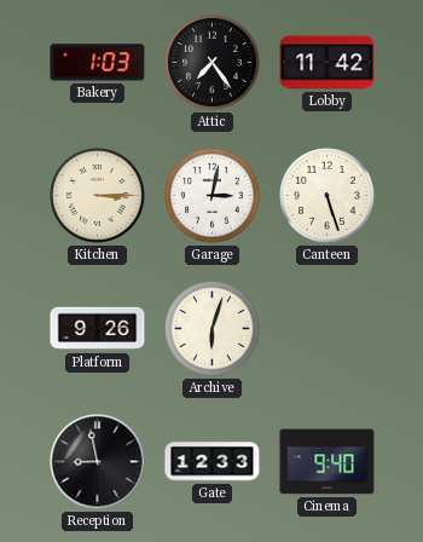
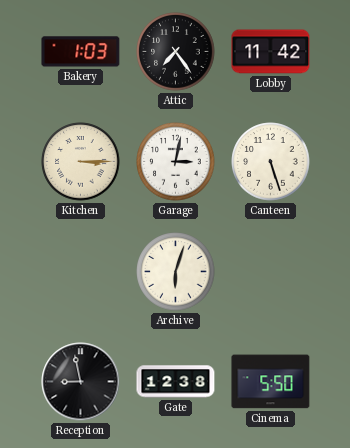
Platform: 9:26 -> none (98, 329)
Gate: 12:33 -> 12:38 (176, 382)
Cinema: 9:40 -> 5:50 (271, 382)
